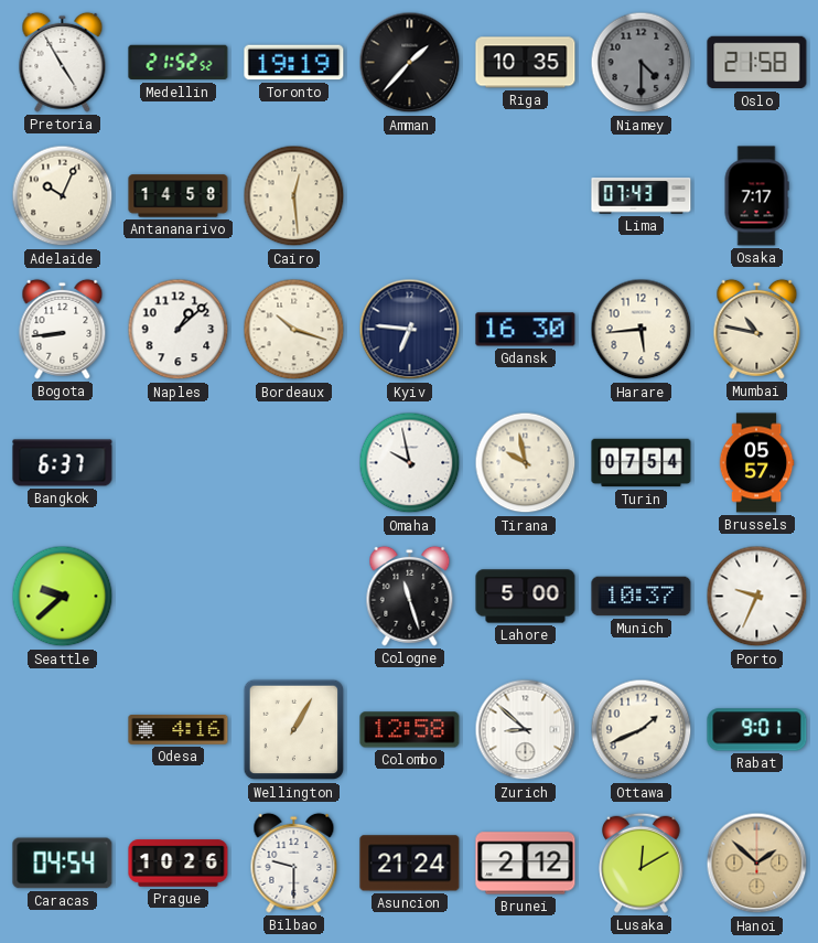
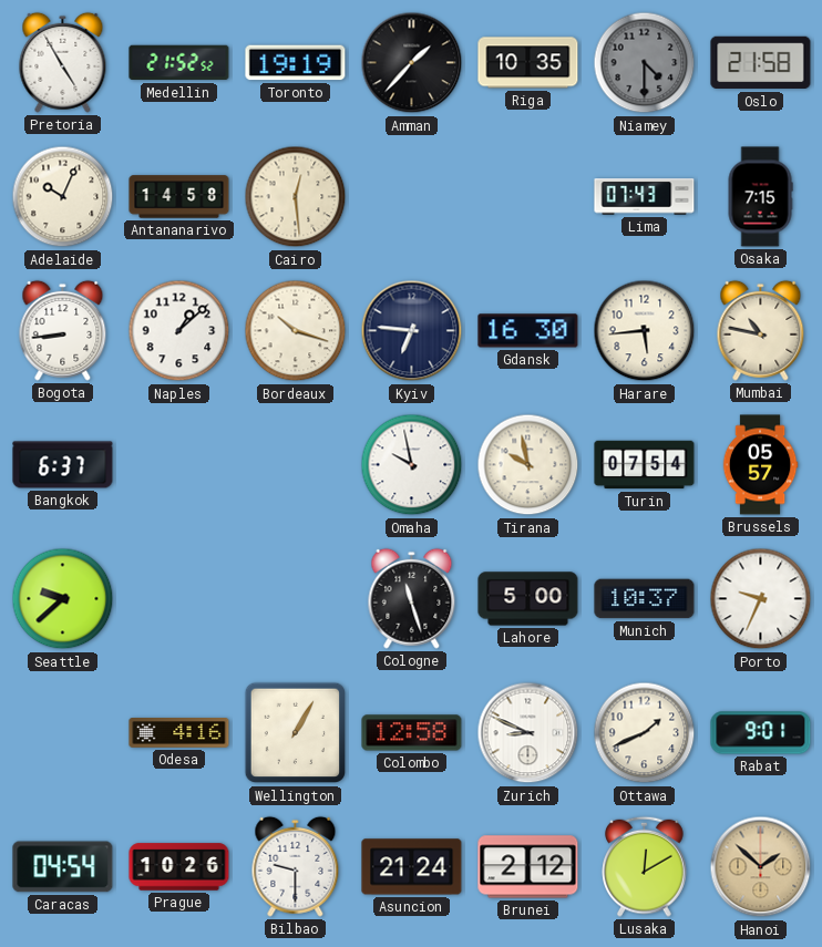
Osaka: 7:17 -> 7:15 (760, 197)
Zurich: 8:52 -> 8:49 (528, 733)
